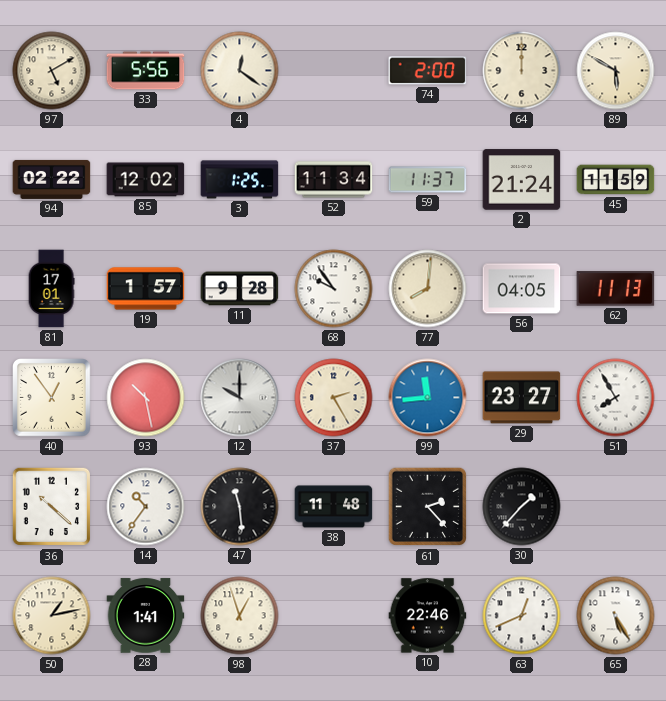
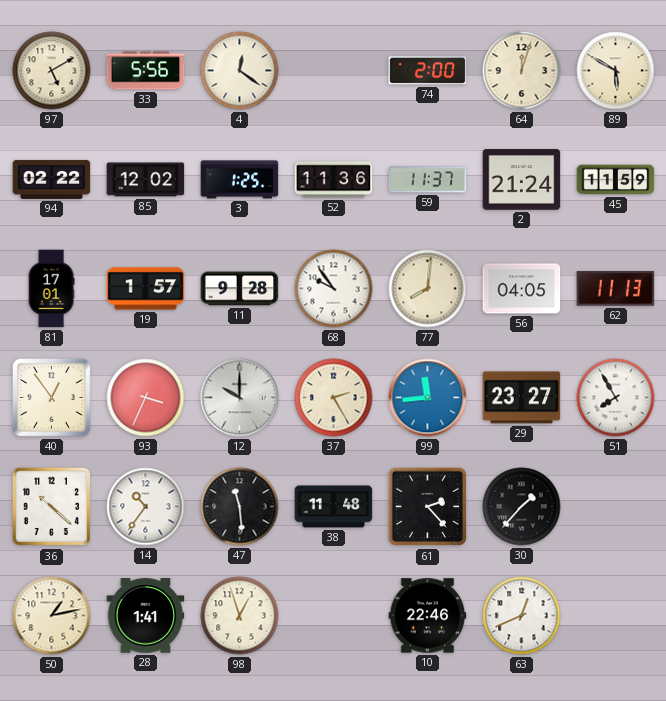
64: 12:00 -> 12:03 (522, 71)
52: 11:34 -> 11:36 (334, 180)
93: 10:28 -> 3:34 (146, 398)
65: 5:25 -> none (616, 616)
